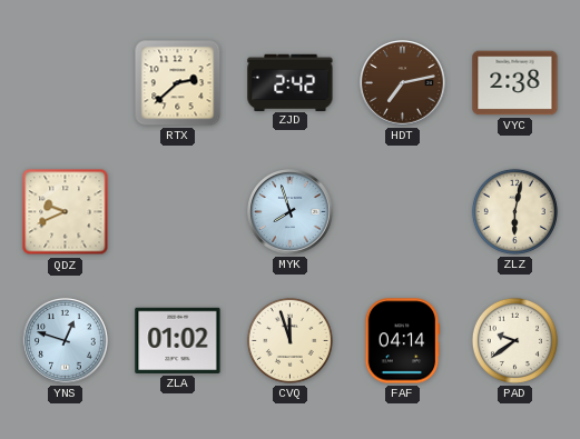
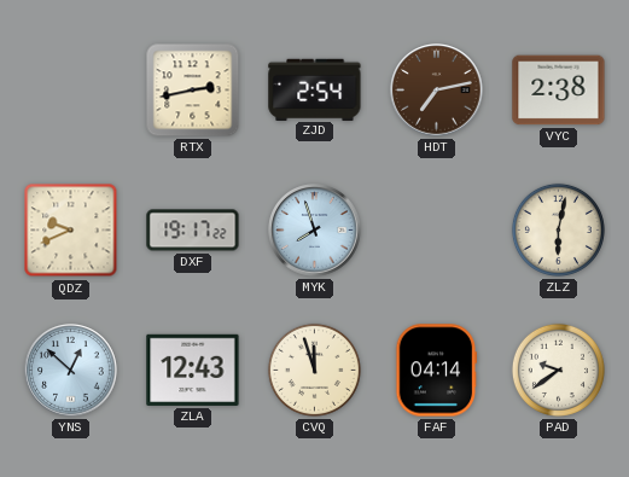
RTX: 2:38 -> 2:43 (193, 91)
ZJD: 2:42 -> 2:54 (315, 89)
DXF: none -> 19:17 (193, 231)
YNS: 12:48 -> 12:52 (71, 371)
ZLA: 01:02 -> 12:43 (193, 370)
